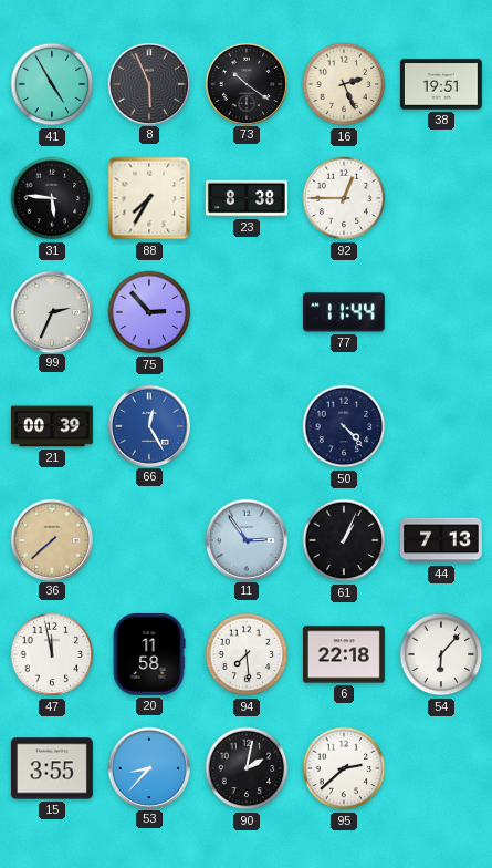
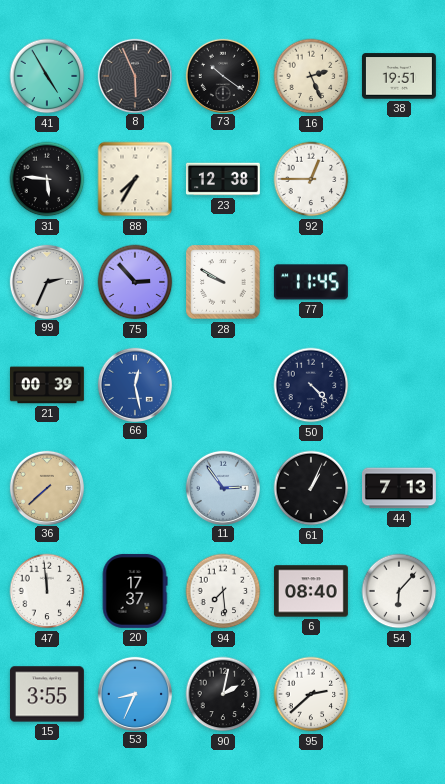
23: 8:38 -> 12:38 (223, 179)
28: none -> 9:50 (223, 282)
77: 11:44 -> 11:45 (311, 282)
66: 12:25 -> 12:28 (134, 384)
47: 11:58 -> 11:59 (47, 591)
20: 11:58 -> 17:37 (135, 591)
6: 22:18 -> 08:40 (311, 591)
53: 8:37 -> 8:34 (134, 693)
